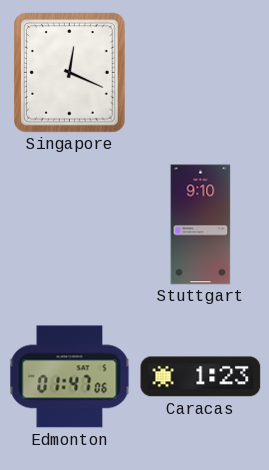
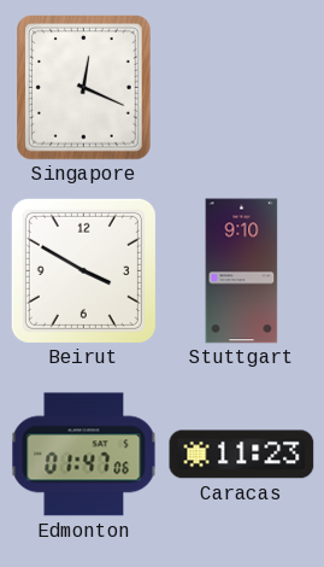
Beirut: none -> 3:50 (83, 270)
Caracas: 1:23 -> 11:23 (242, 455)
